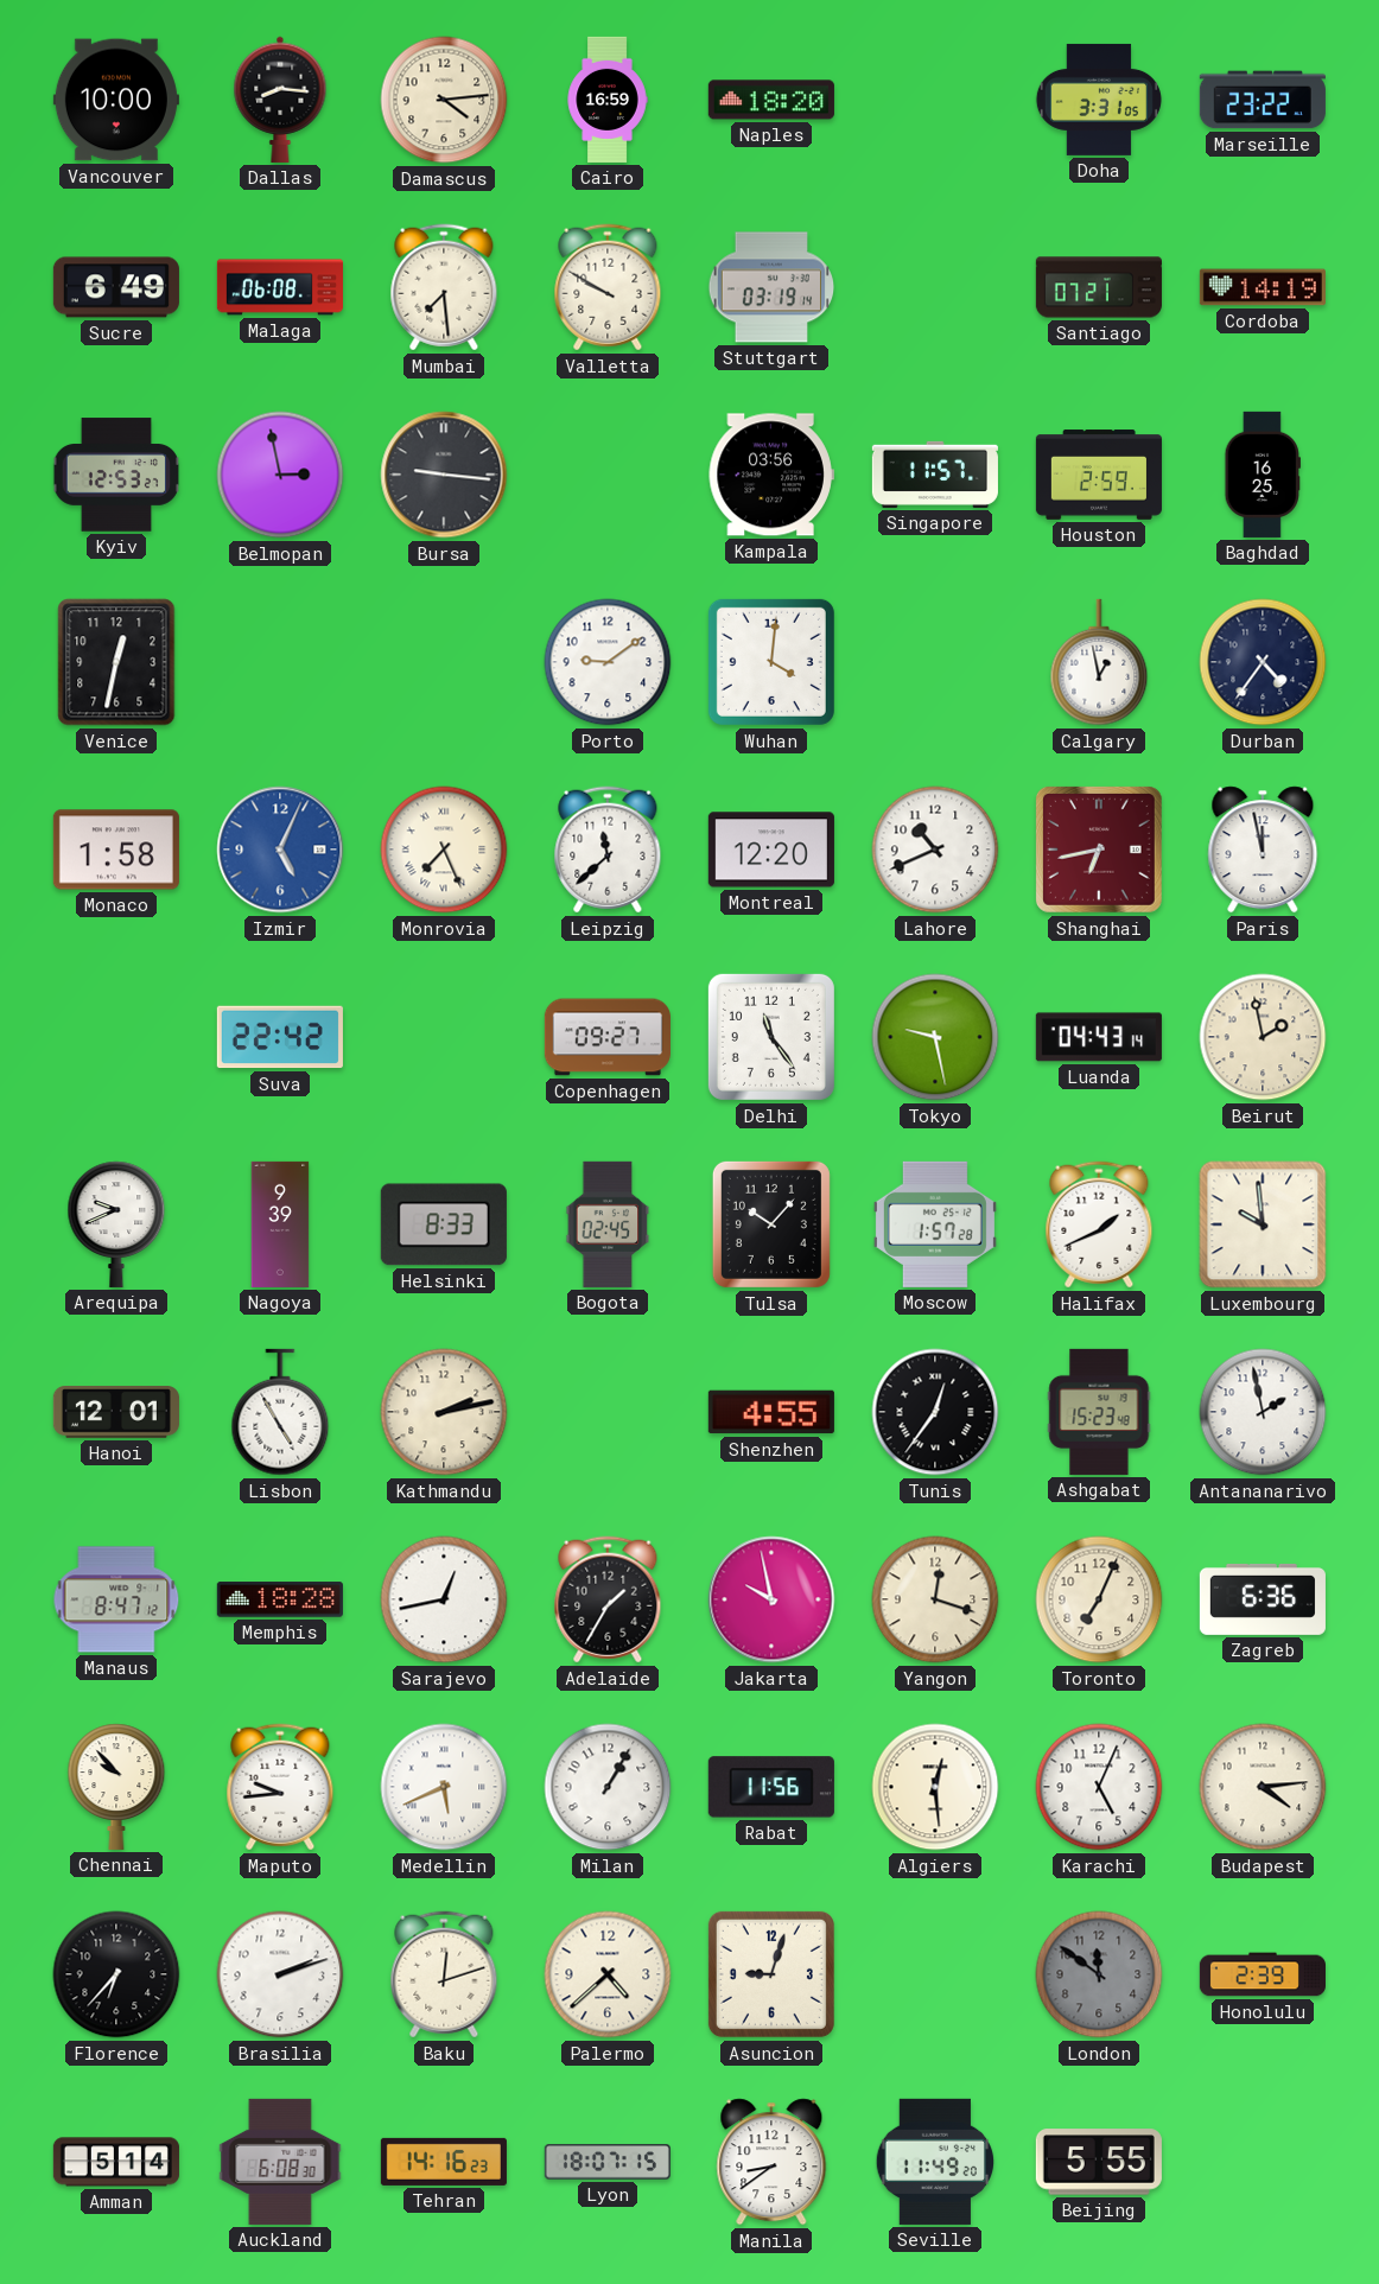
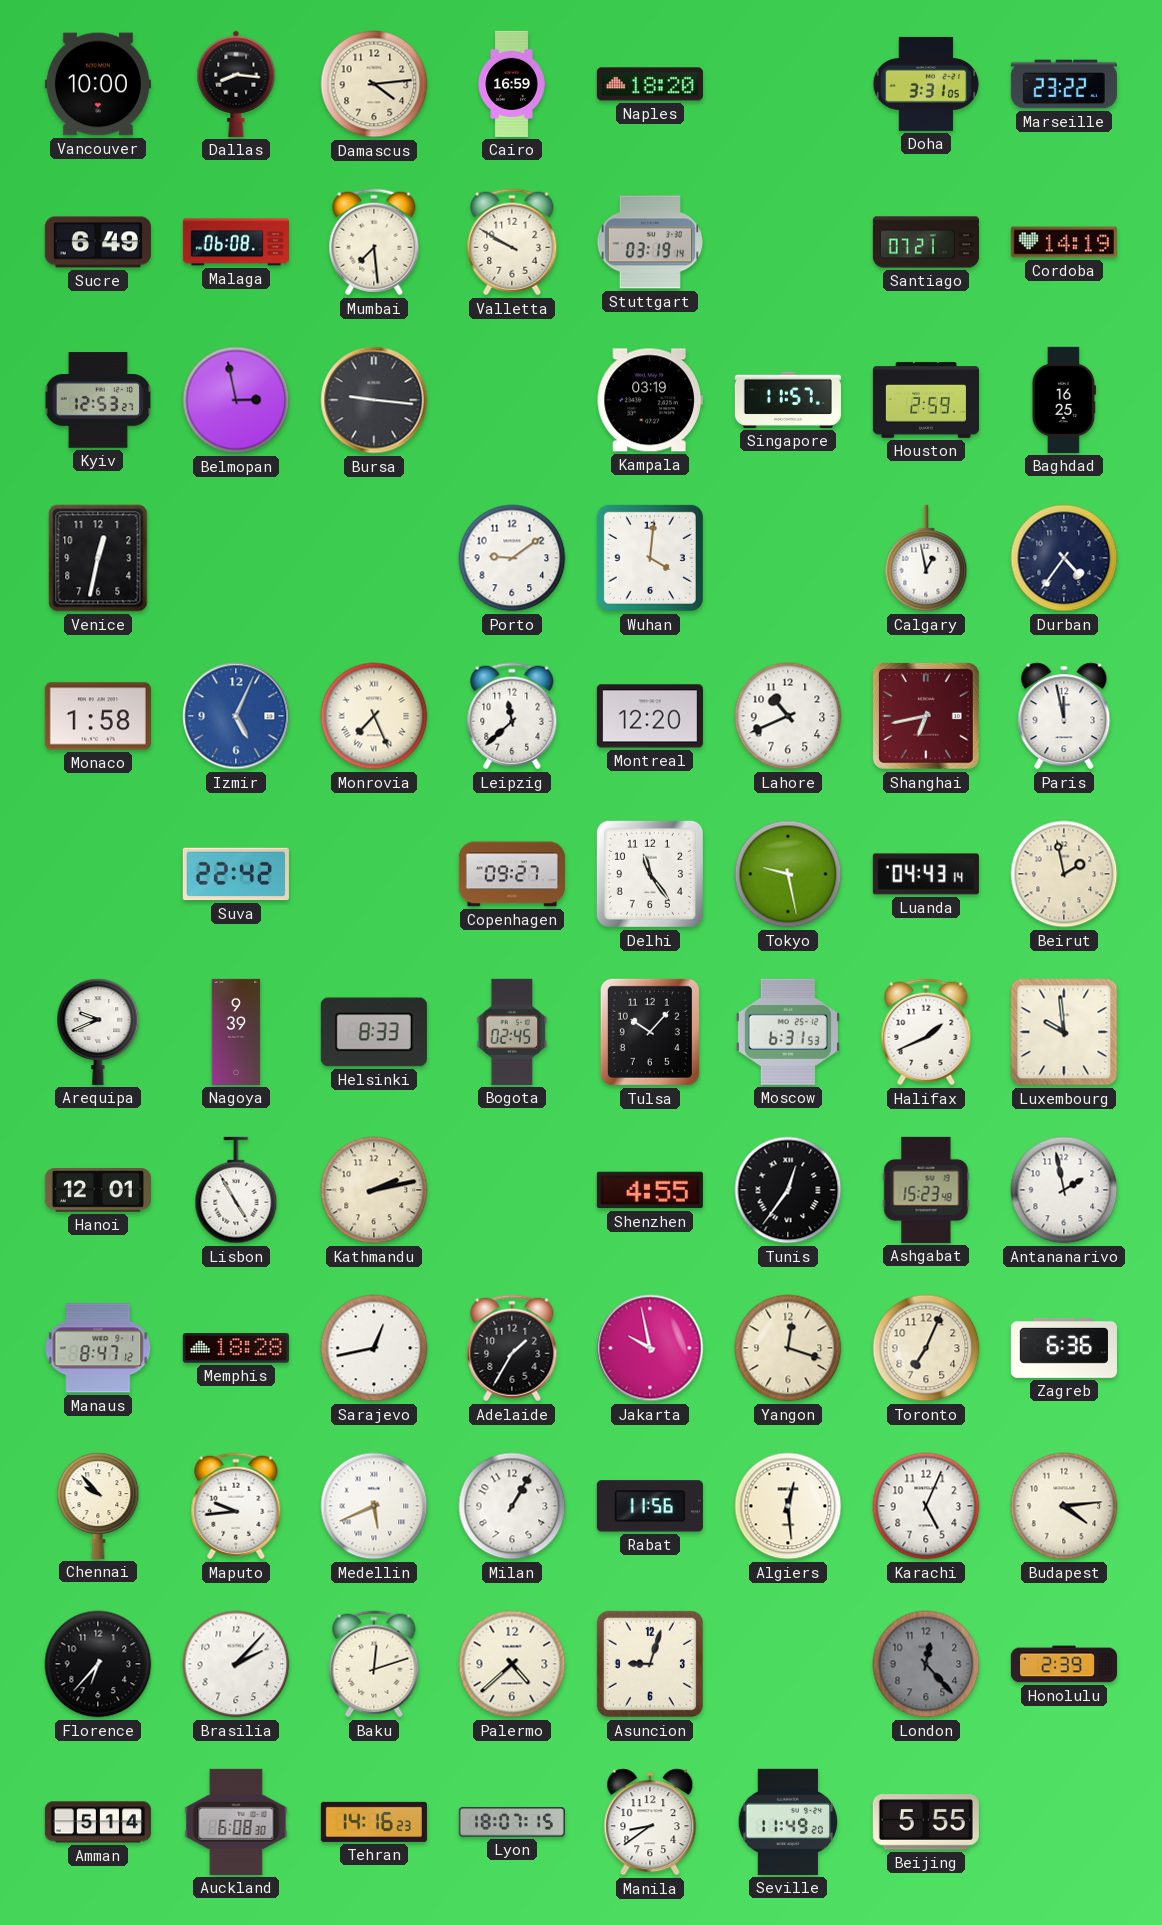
Kampala: 03:56 -> 03:19 (650, 400)
Moscow: 1:57 -> 6:31 (788, 1032)
Brasilia: 2:12 -> 2:07 (236, 1664)
London: 11:51 -> 12:23 (926, 1664)
